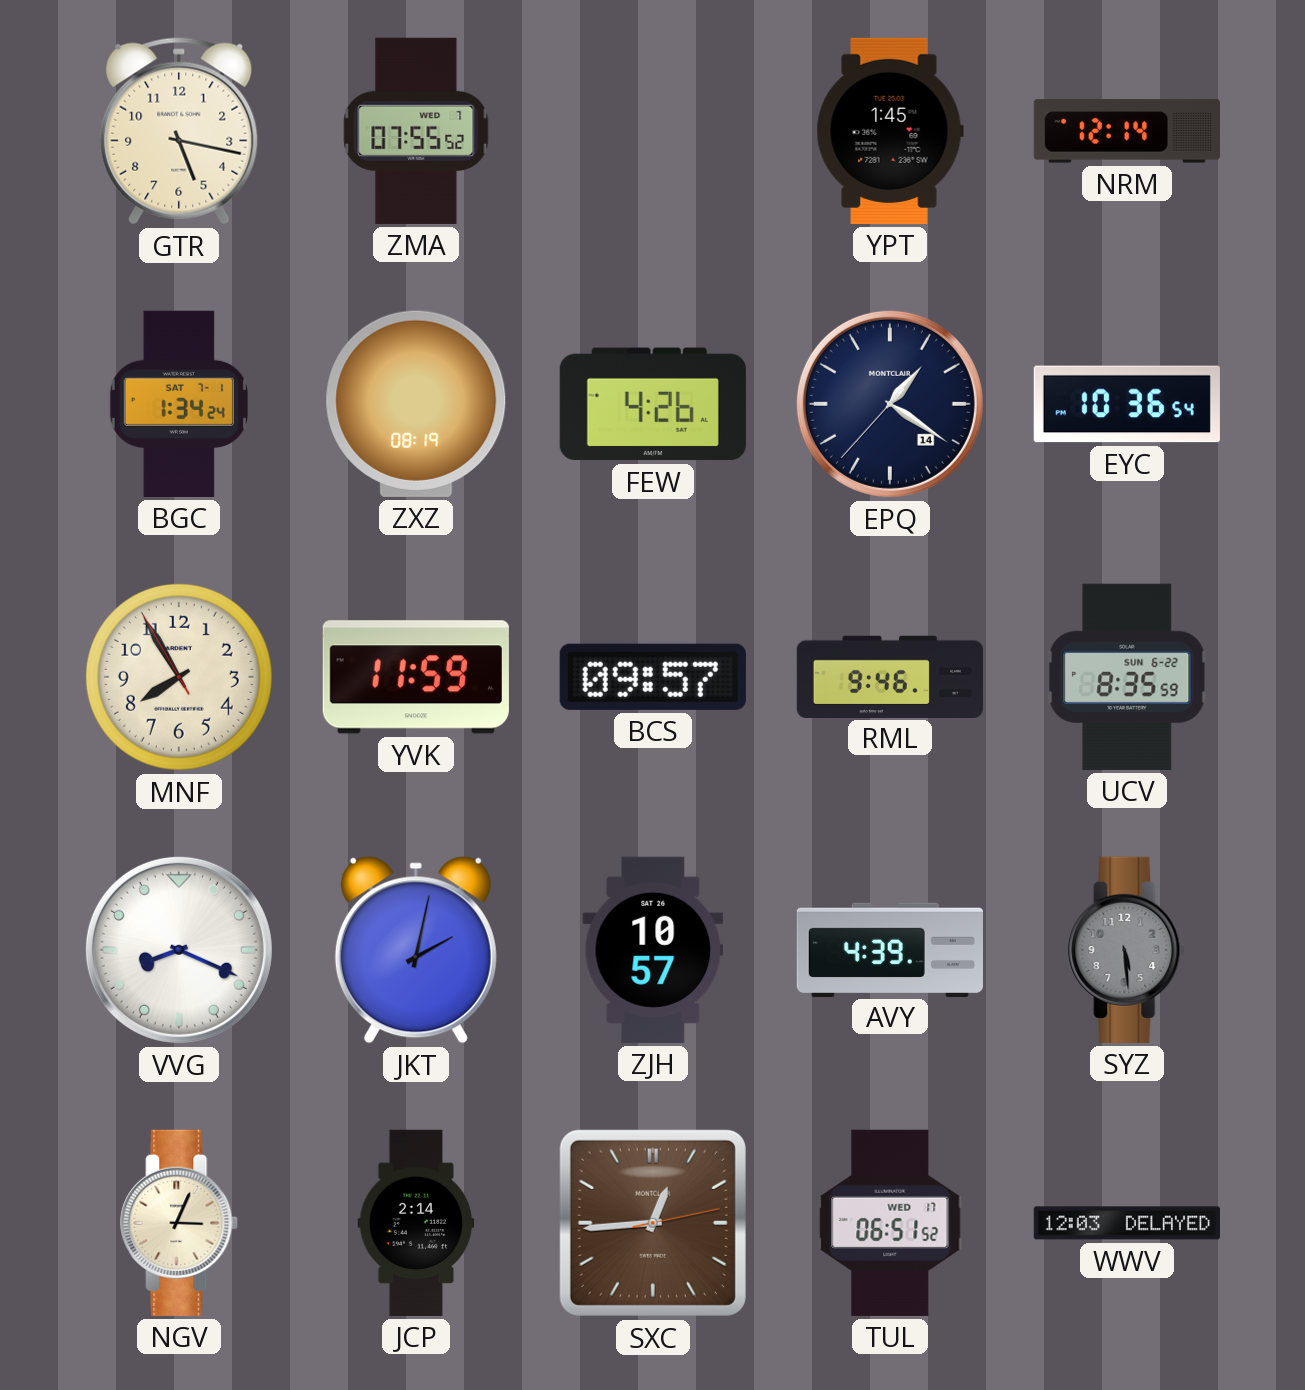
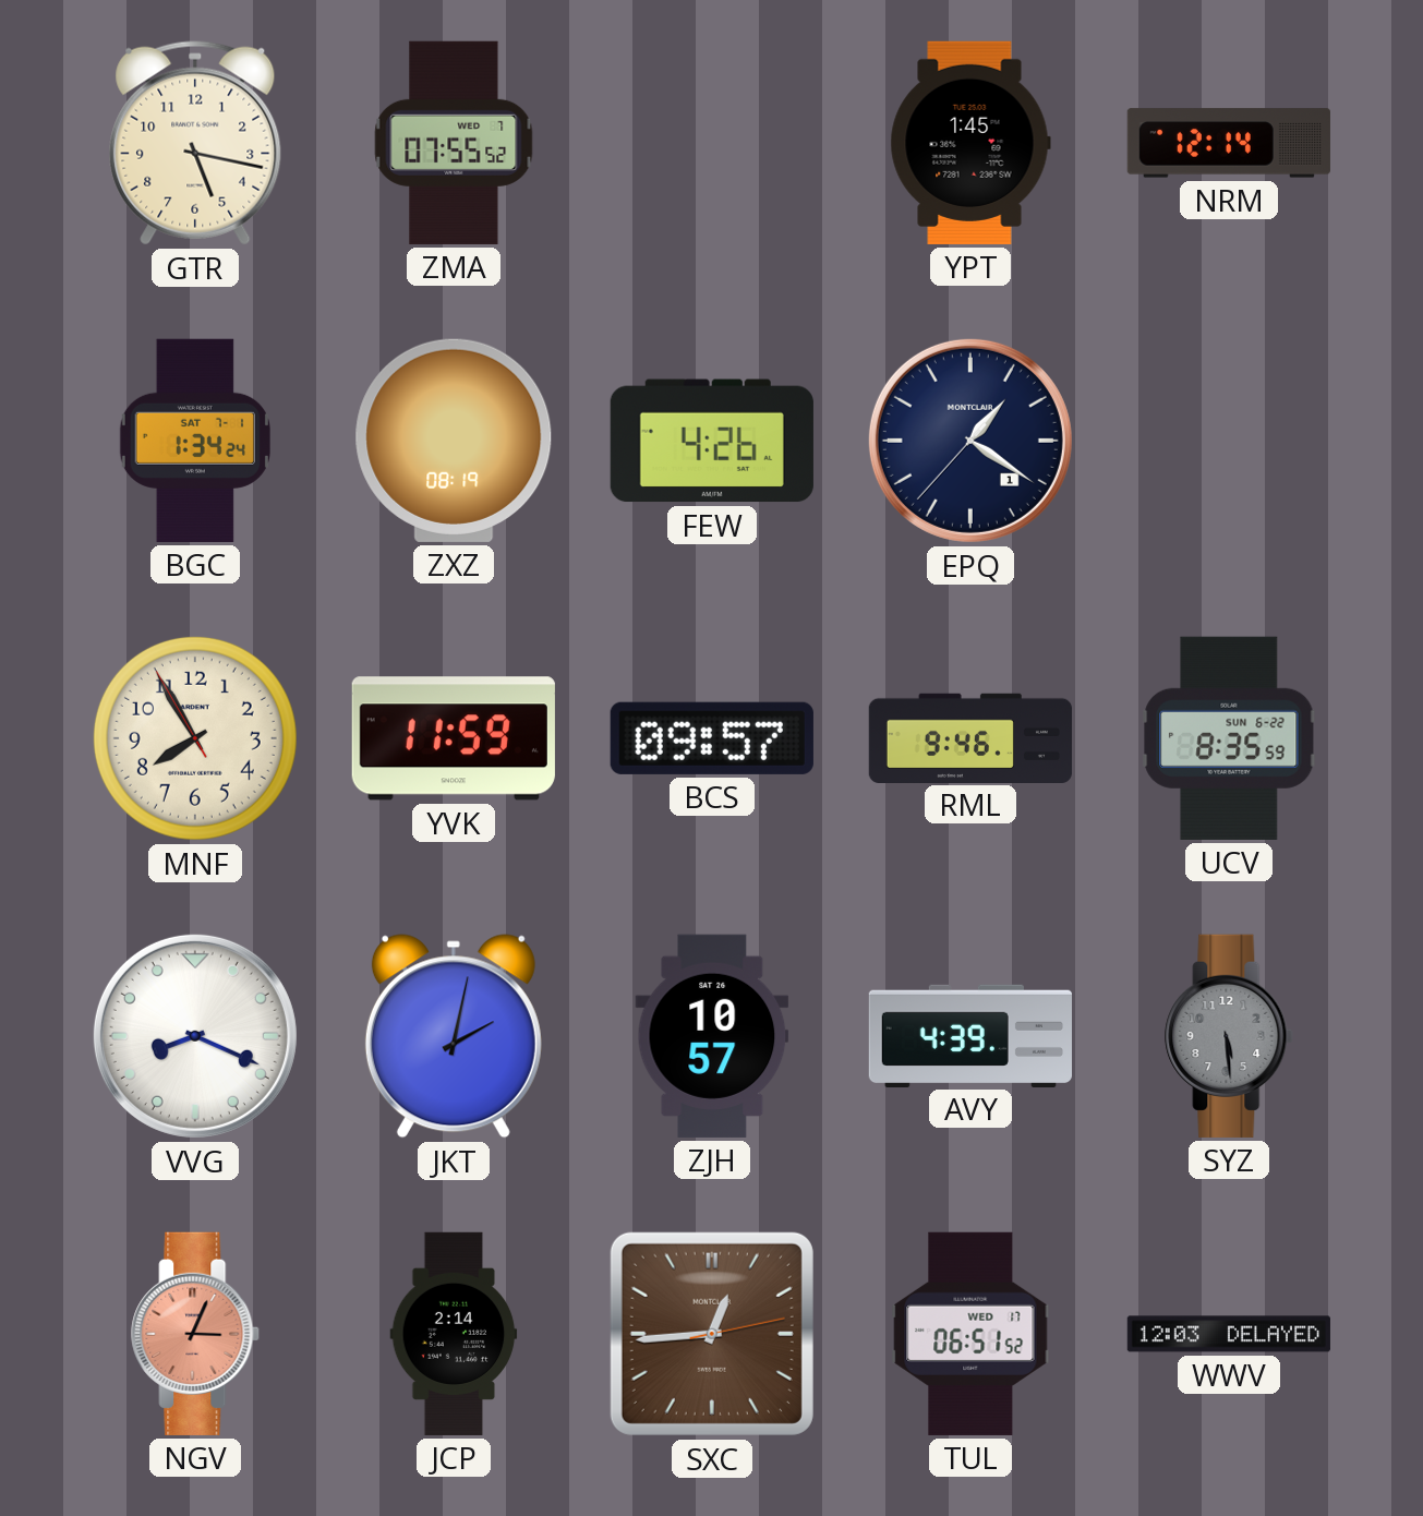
EPQ date: 14 -> 1 (970, 441)
EYC: 10:36 -> none (1127, 404)
NGV dial: cream -> salmon (196, 1334)
